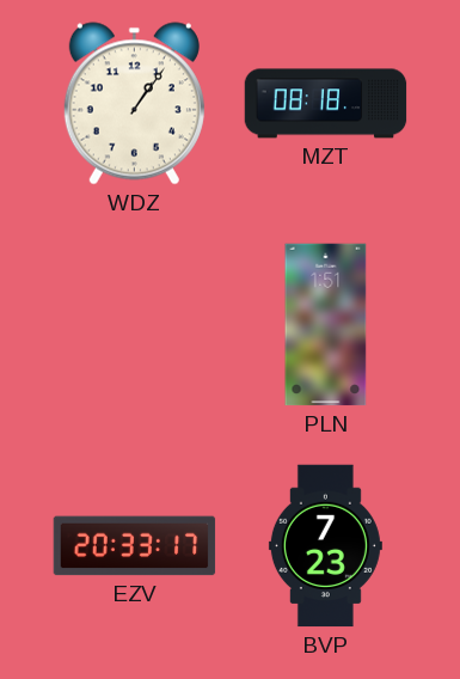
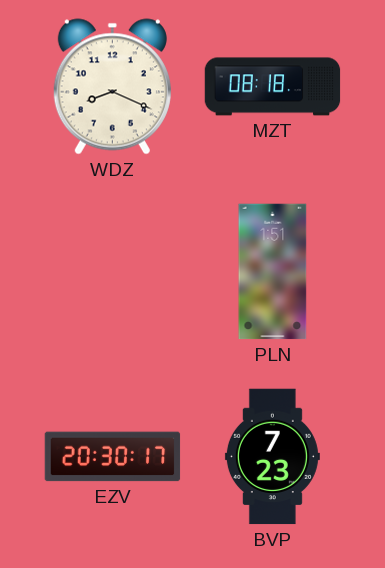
WDZ: 1:06 -> 8:19 (112, 87)
EZV: 20:33 -> 20:30 (113, 457)
